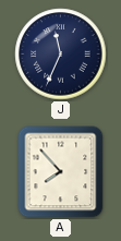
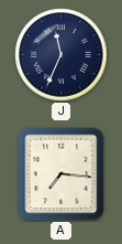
A: 7:53 -> 7:16 (62, 174)
